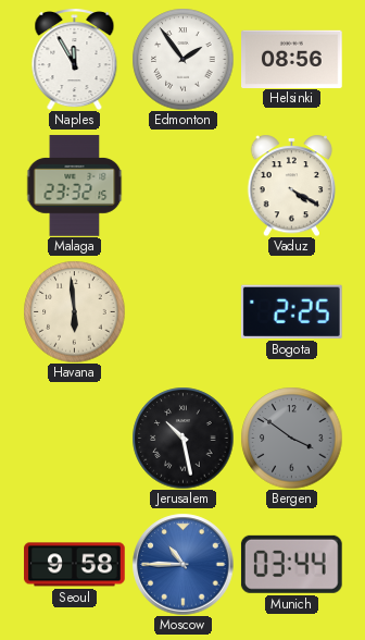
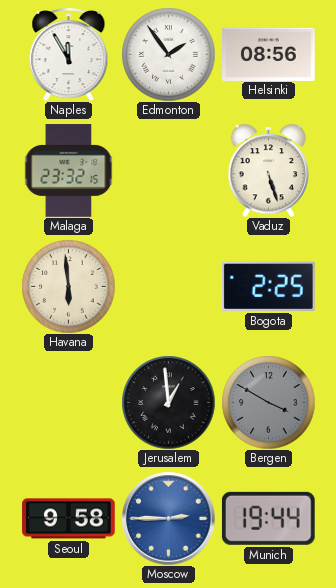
Vaduz: 4:20 -> 5:27 (269, 170)
Jerusalem: 10:28 -> 12:59 (168, 402)
Bergen: 3:51 -> 3:50 (268, 402)
Moscow: 10:45 -> 2:45 (168, 518)
Munich: 03:44 -> 19:44 (268, 518)
